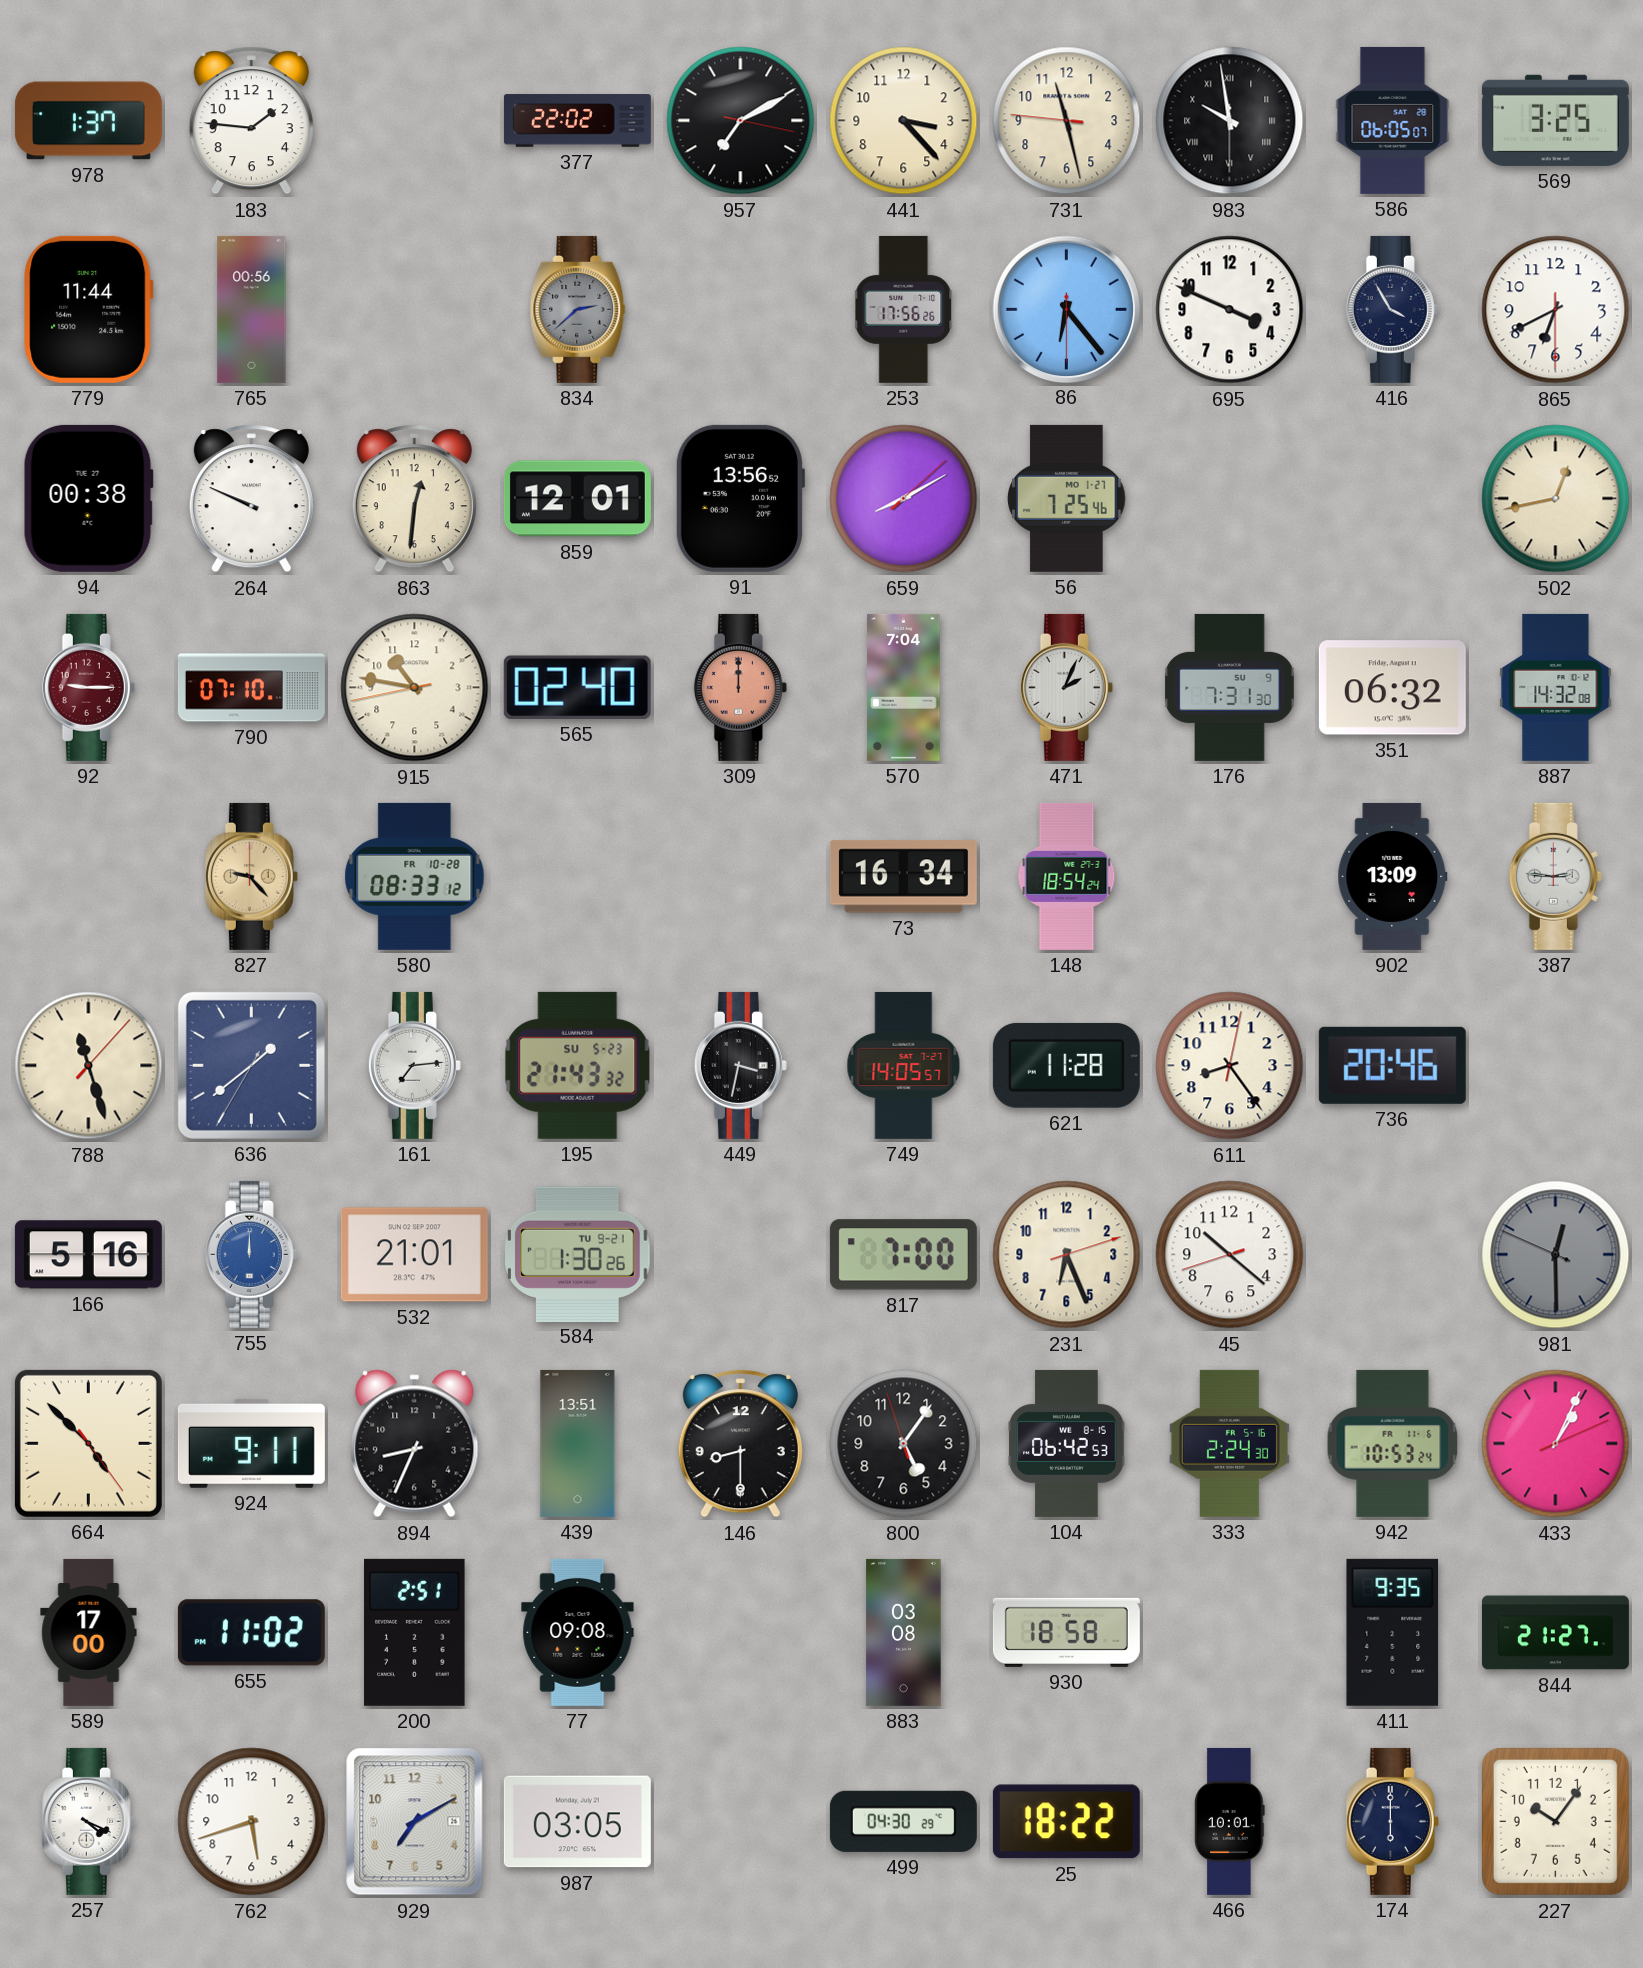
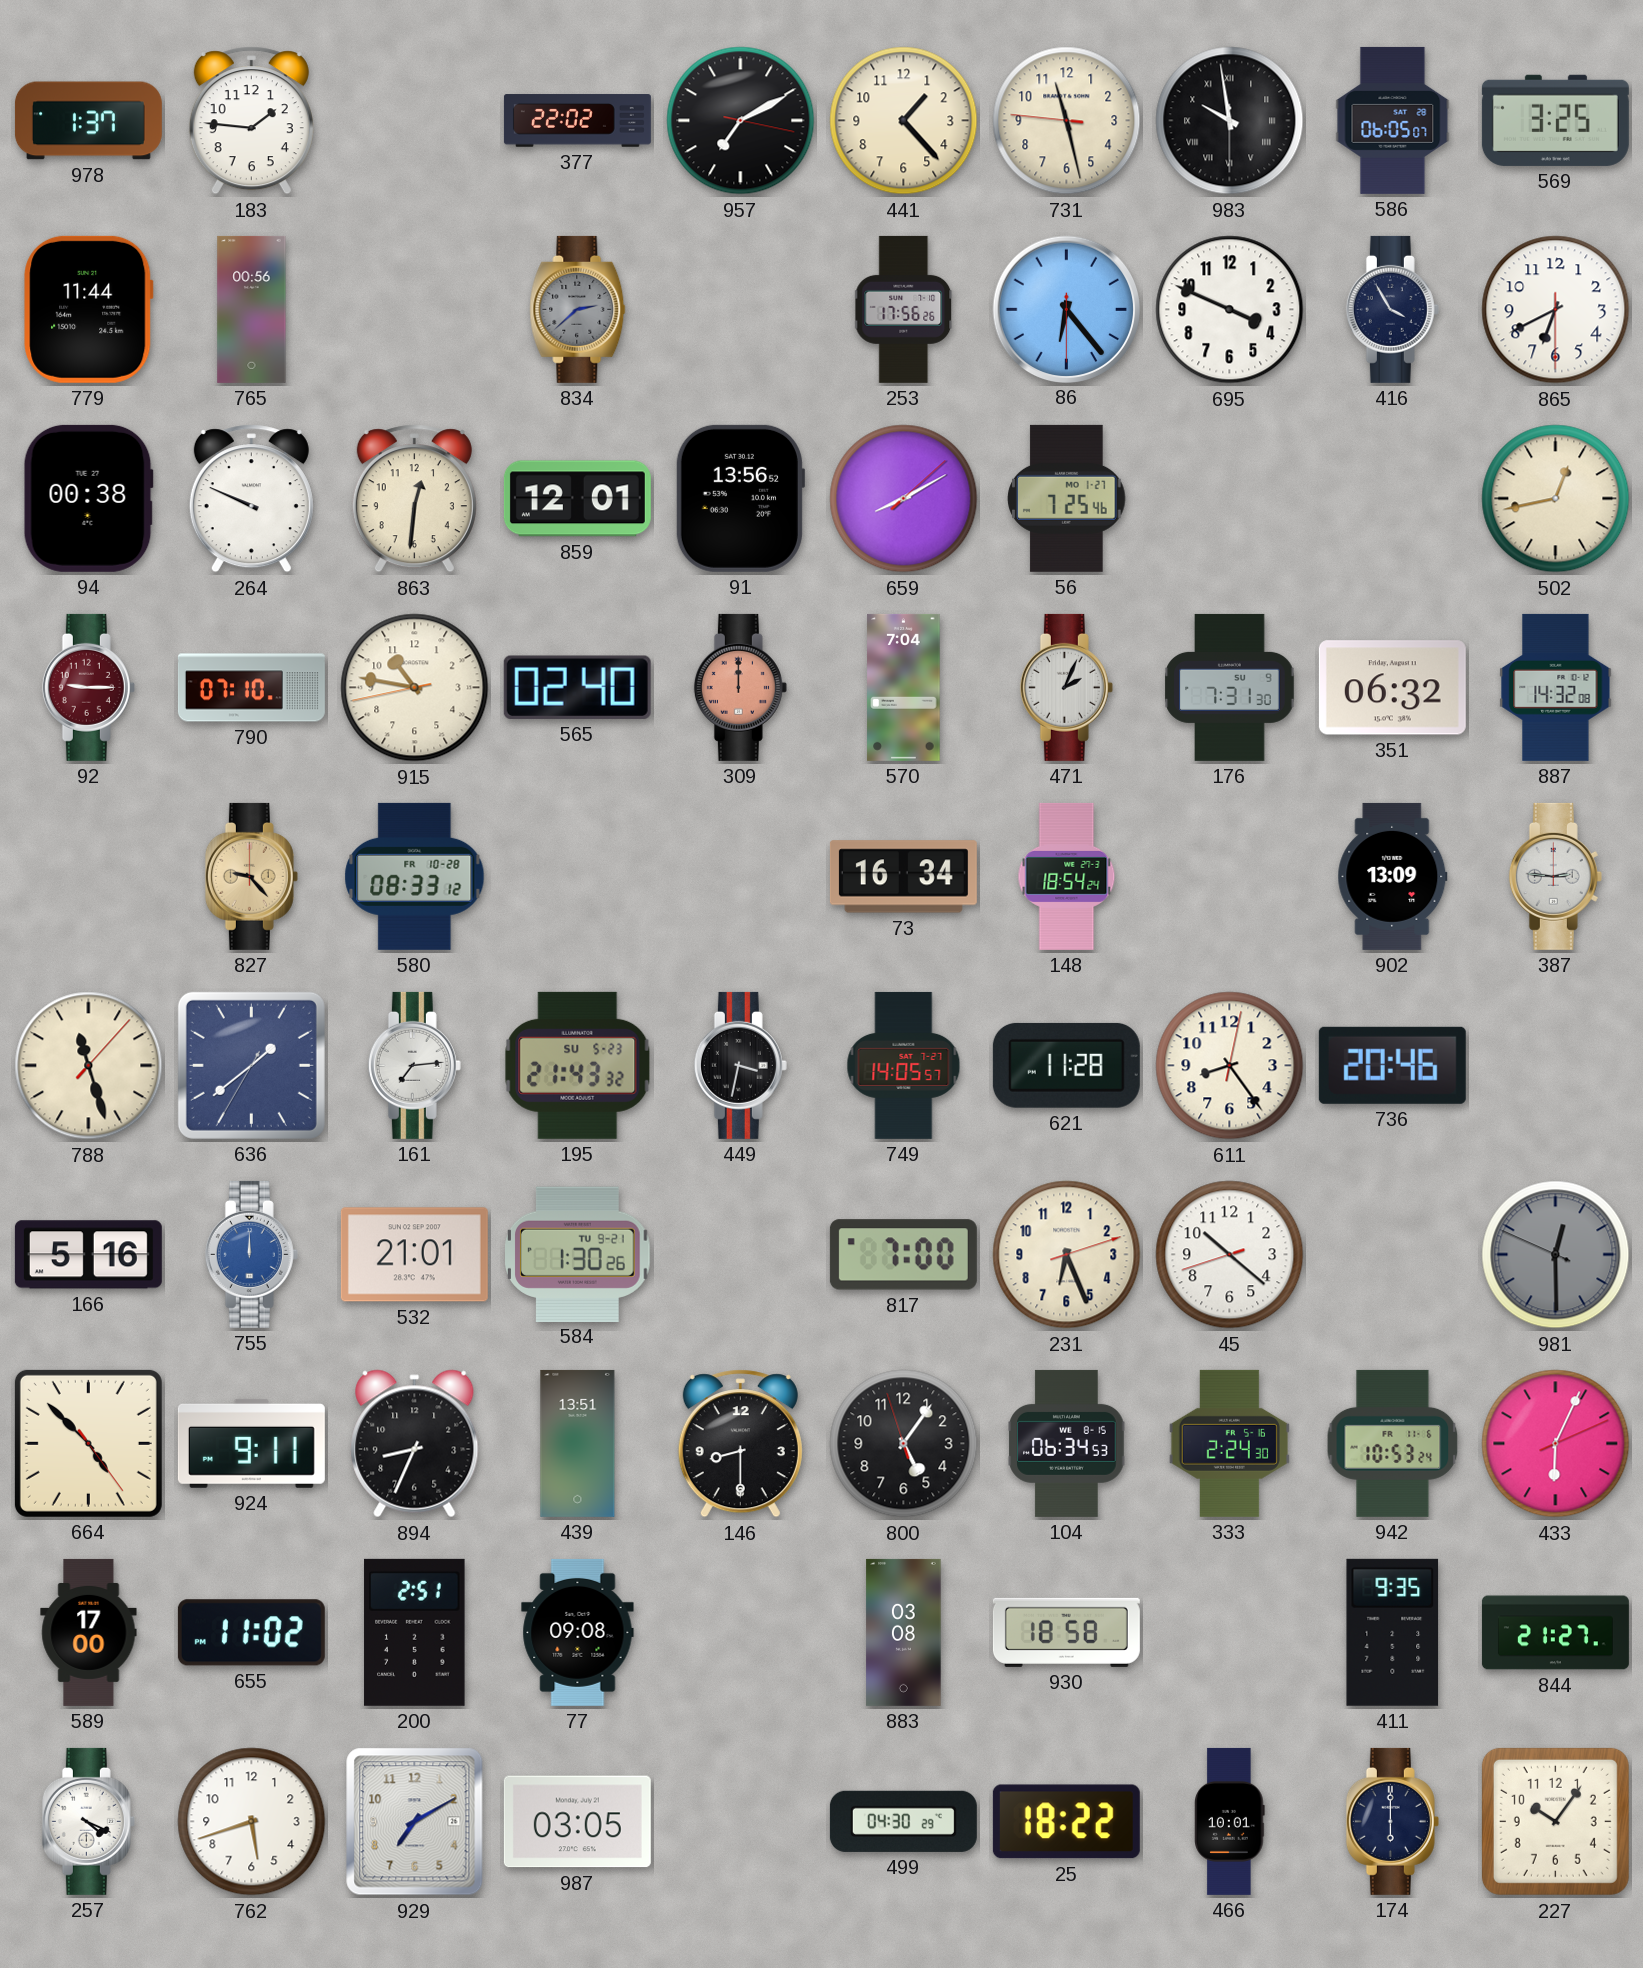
441: 3:23 -> 1:23 (904, 121)
104: 06:42 -> 06:34 (1067, 1443)
433: 1:04 -> 6:04 (1556, 1444)
